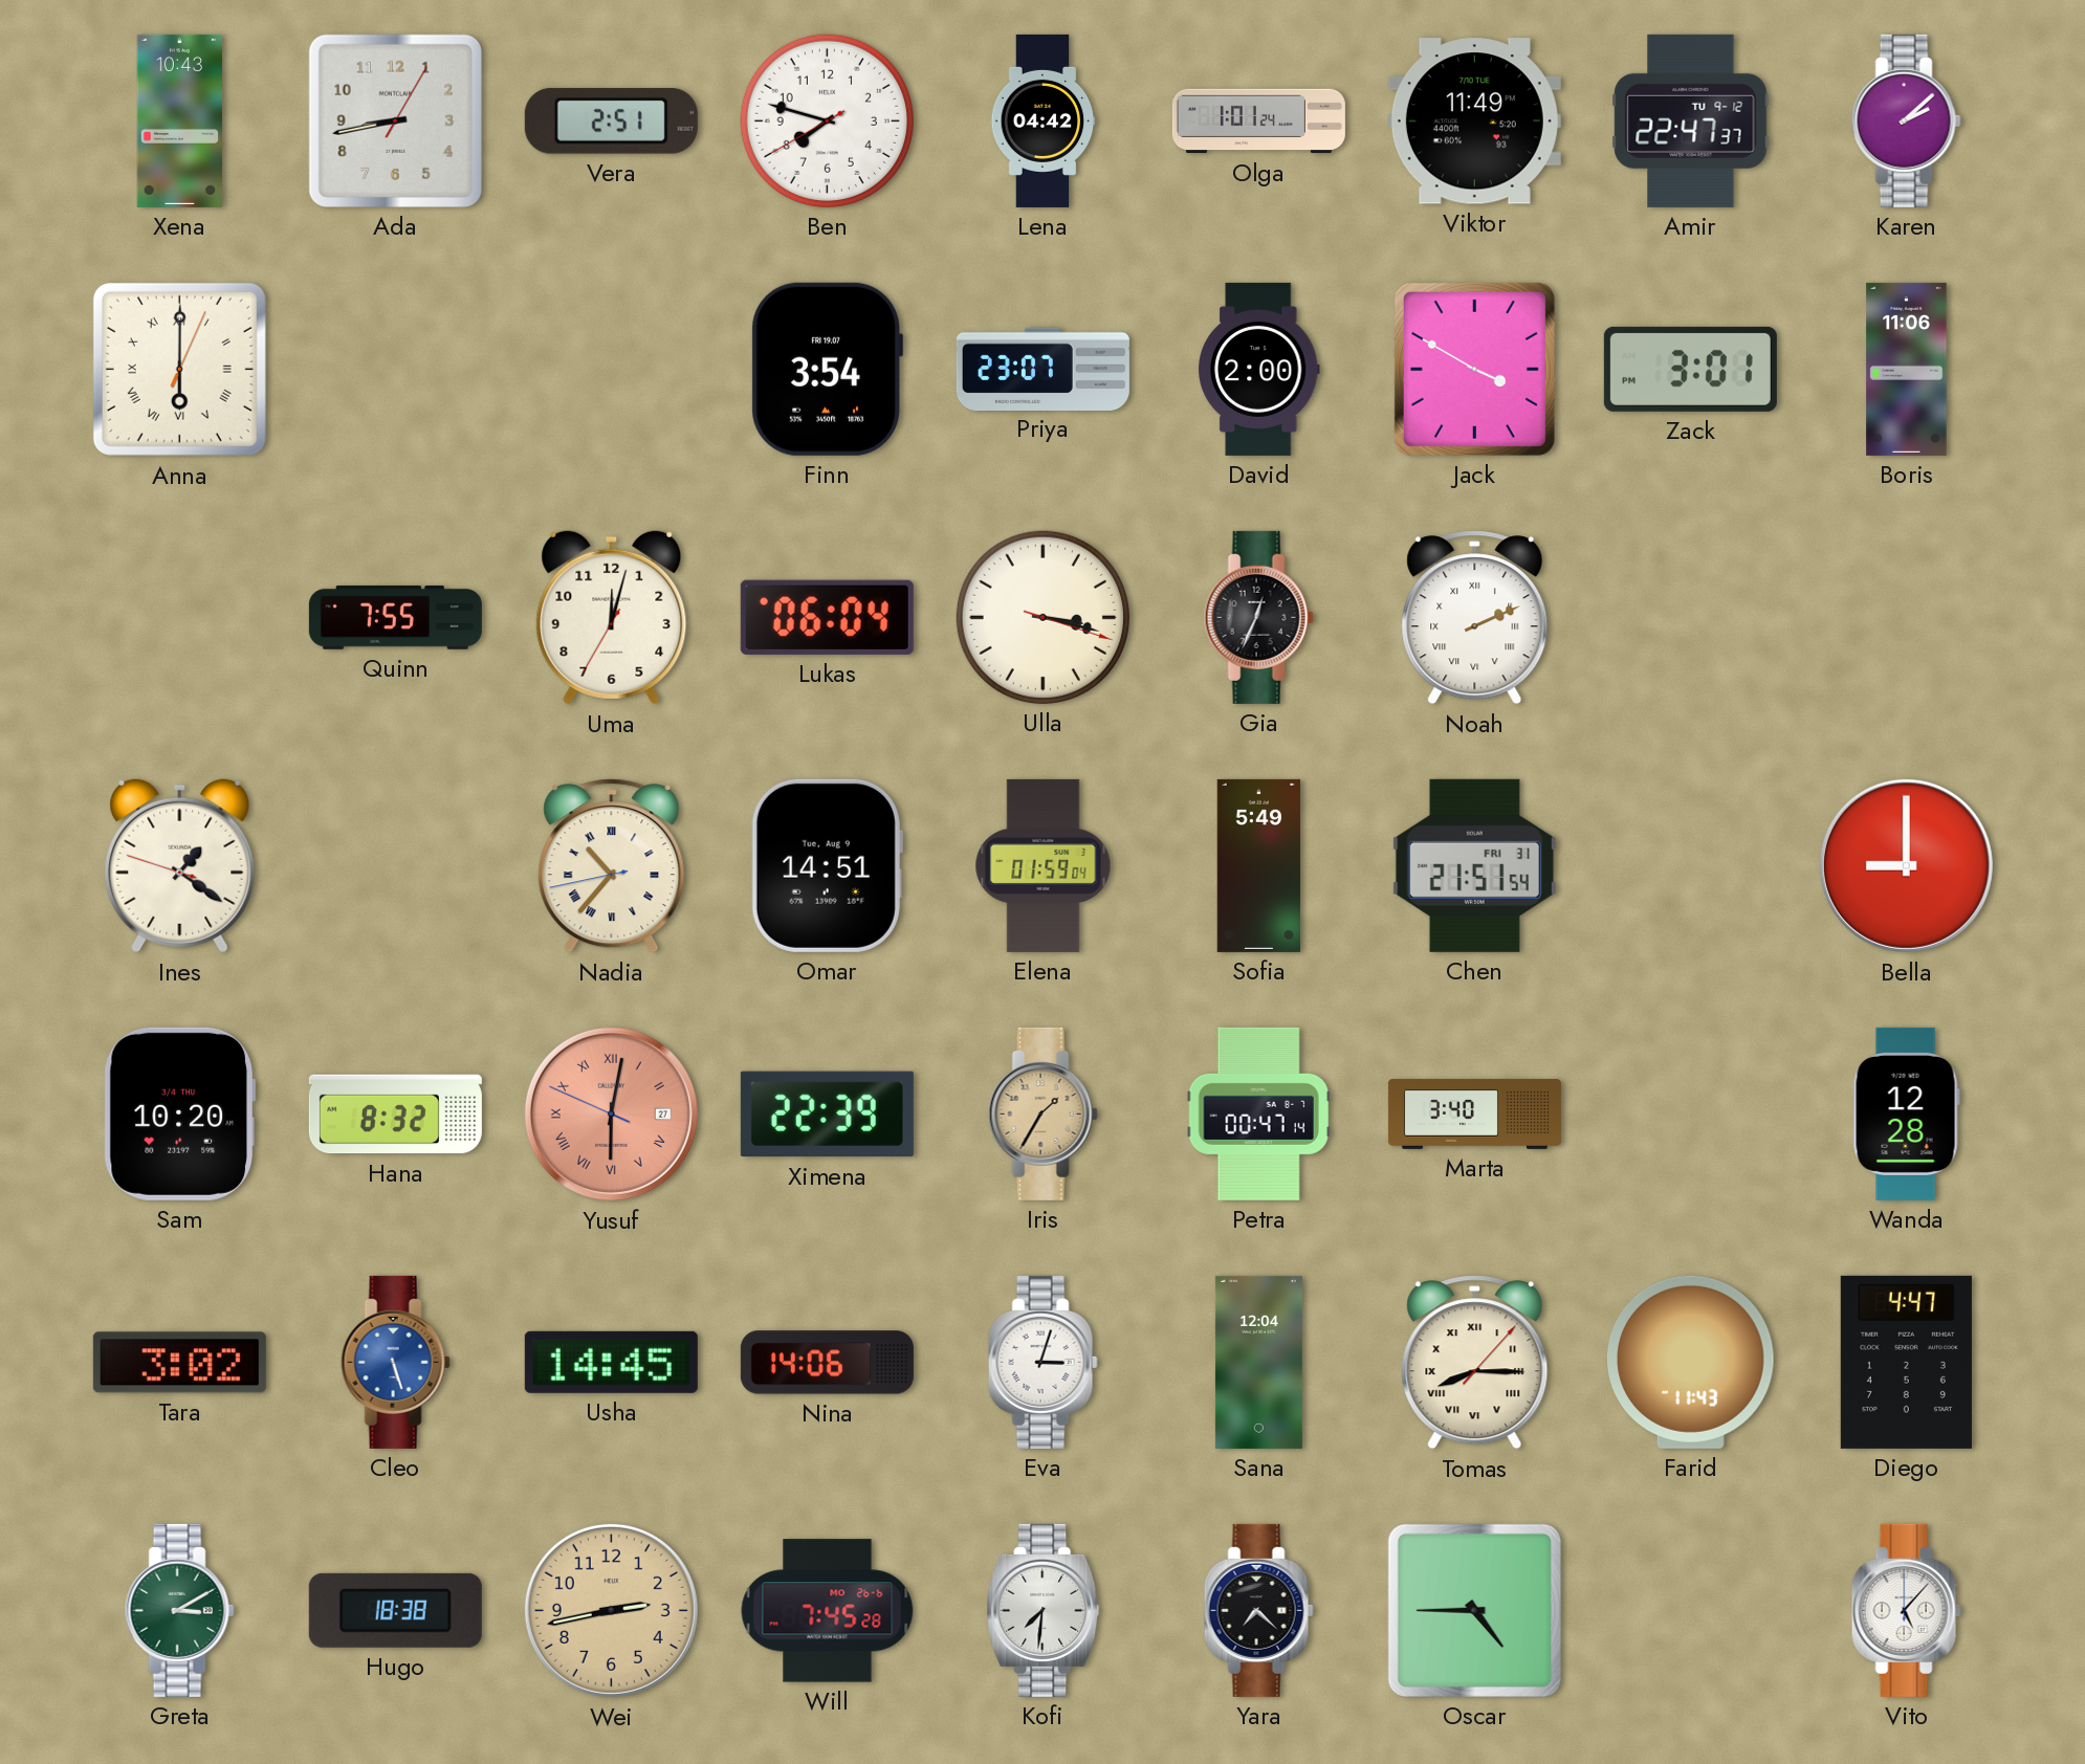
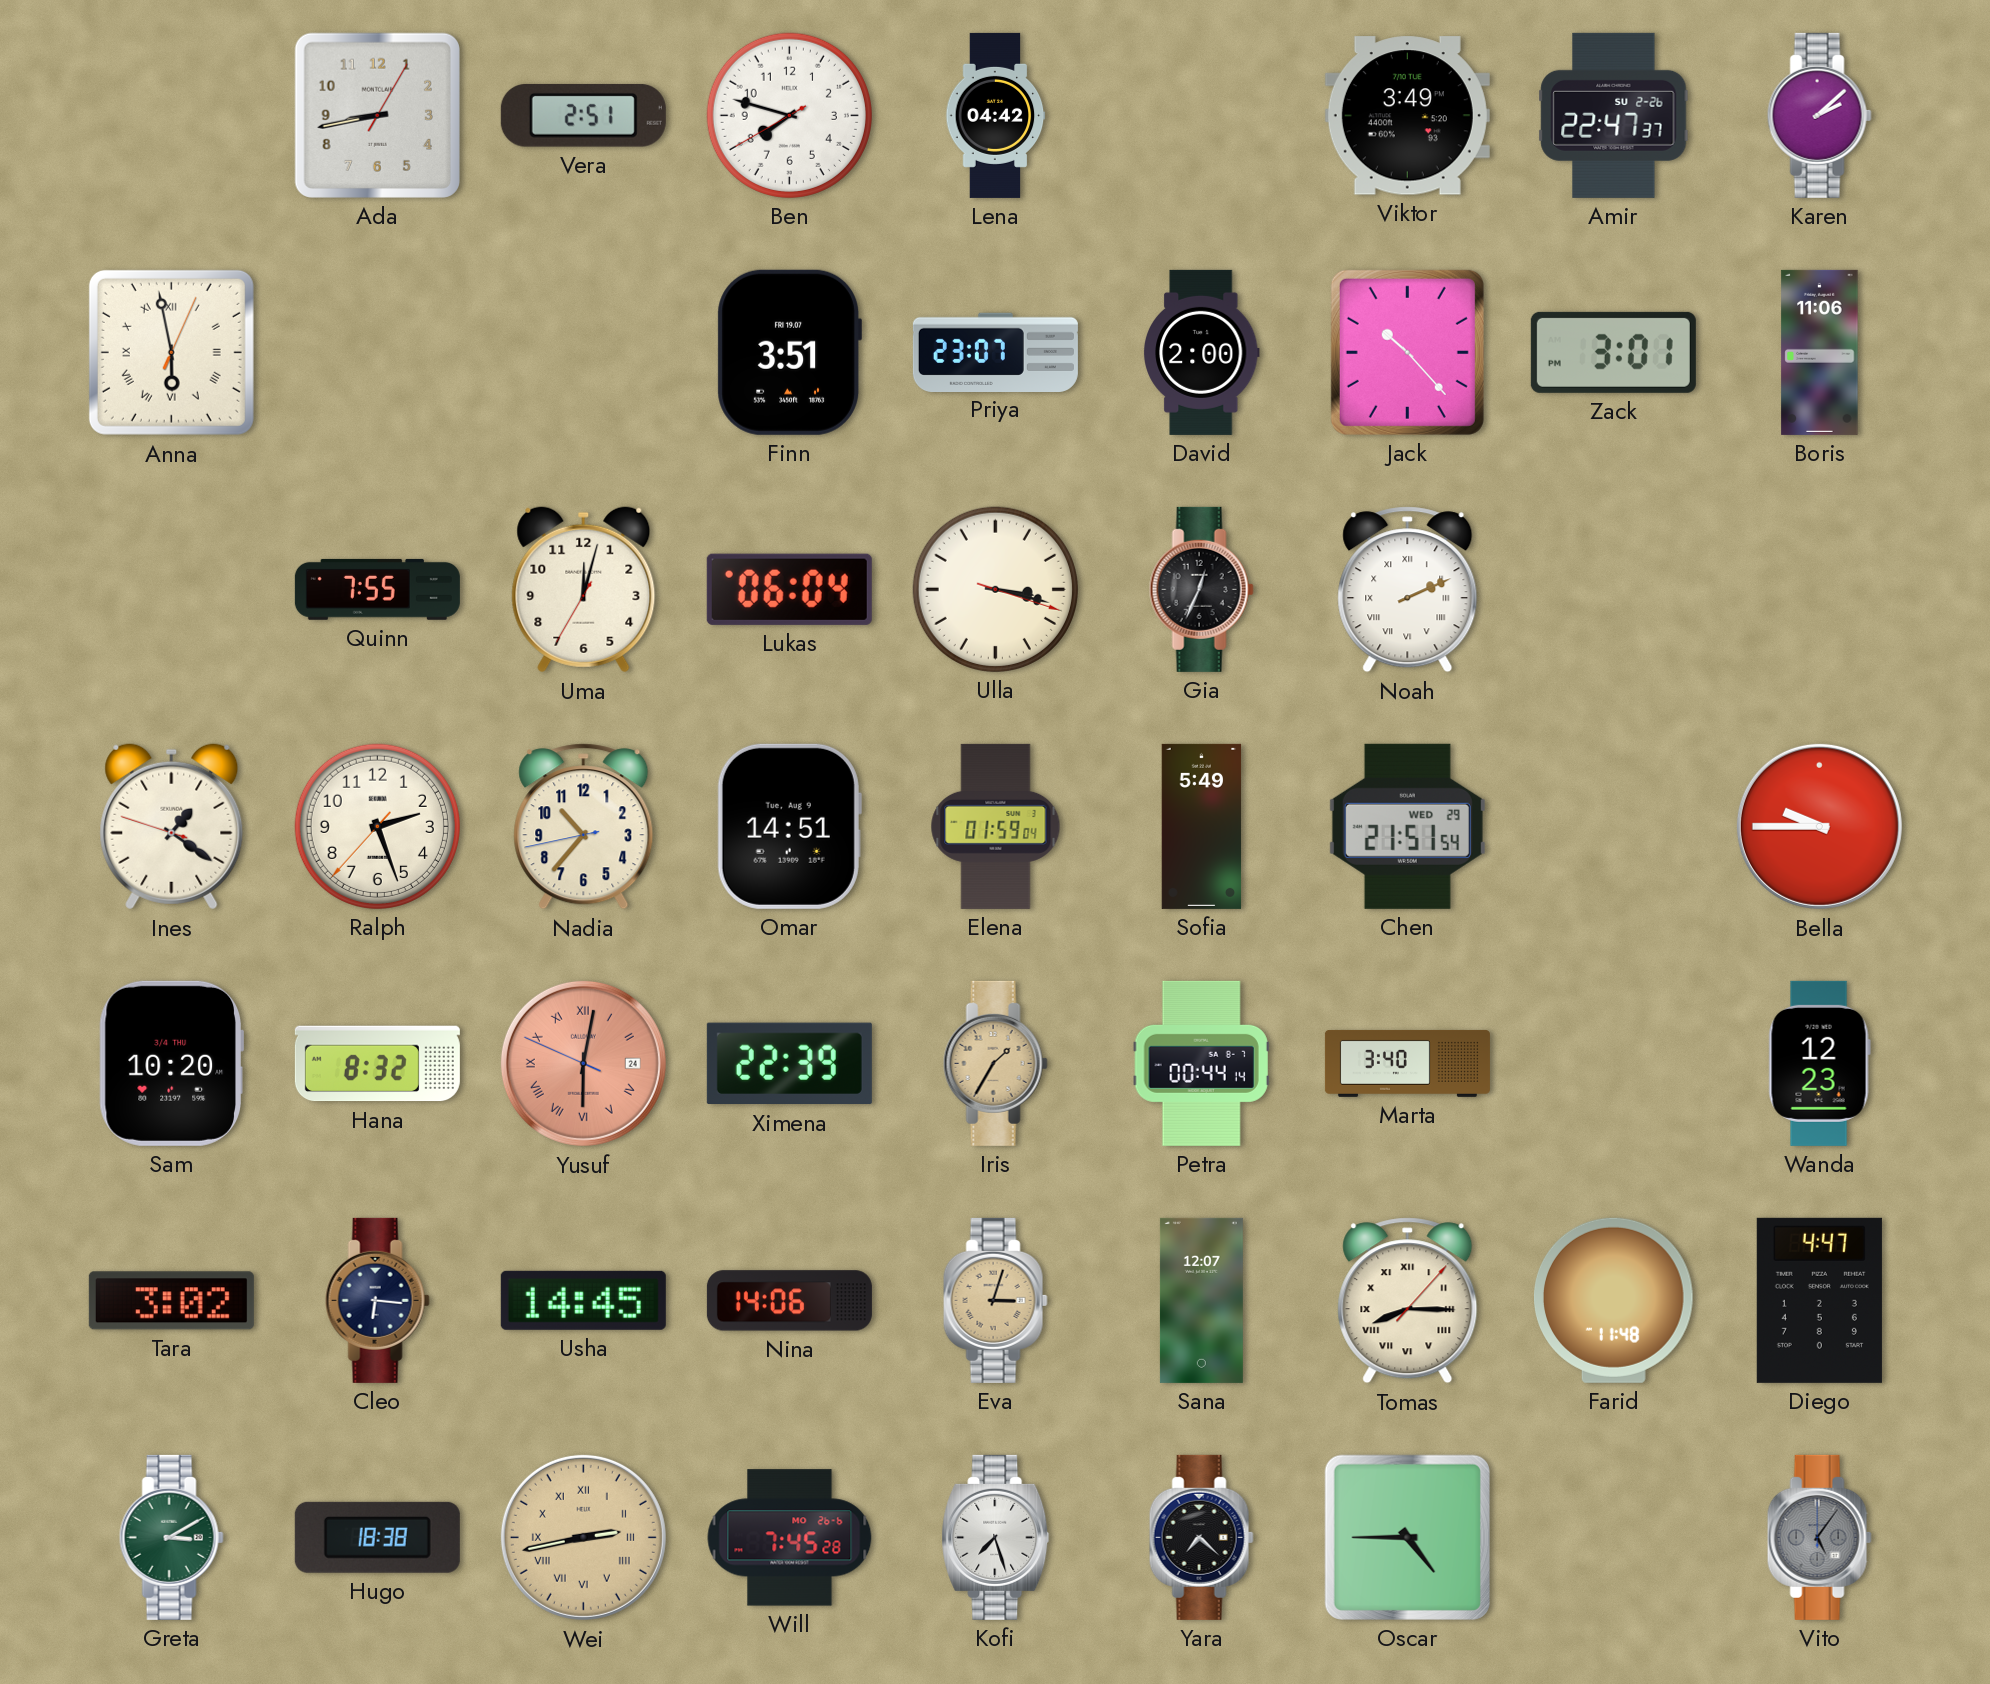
Xena: 10:43 -> none (179, 120)
Olga: 1:01 -> none (1258, 122)
Viktor: 11:49 -> 3:49 (1407, 116)
Amir date: TU 9-12 -> SU 2-26 (1614, 115)
Anna: 6:00 -> 5:58 (171, 352)
Finn: 3:54 -> 3:51 (789, 352)
Jack: 3:50 -> 10:23 (1407, 352)
Ralph: none -> 2:26 (377, 826)
Nadia numerals: Roman -> Arabic (584, 827)
Chen date: FRI 31 -> WED 29 (1407, 826)
Bella: 9:00 -> 9:45 (1819, 826)
Yusuf date: 27 -> 24 (583, 1063)
Petra: 00:47 -> 00:44 (1201, 1063)
Wanda: 12:28 -> 12:23 (1819, 1063)
Cleo: 5:27 -> 6:16 (377, 1300)
Cleo dial: blue -> navy (377, 1300)
Eva dial: white -> champagne (995, 1300)
Sana: 12:04 -> 12:07 (1201, 1300)
Farid: 11:43 -> 11:48 (1614, 1300)
Wei numerals: Arabic -> Roman (583, 1537)
Kofi: 7:31 -> 7:27 (996, 1537)
Vito: 5:07 -> 5:06 (1819, 1537)
Vito dial: white -> grey (1819, 1537)
